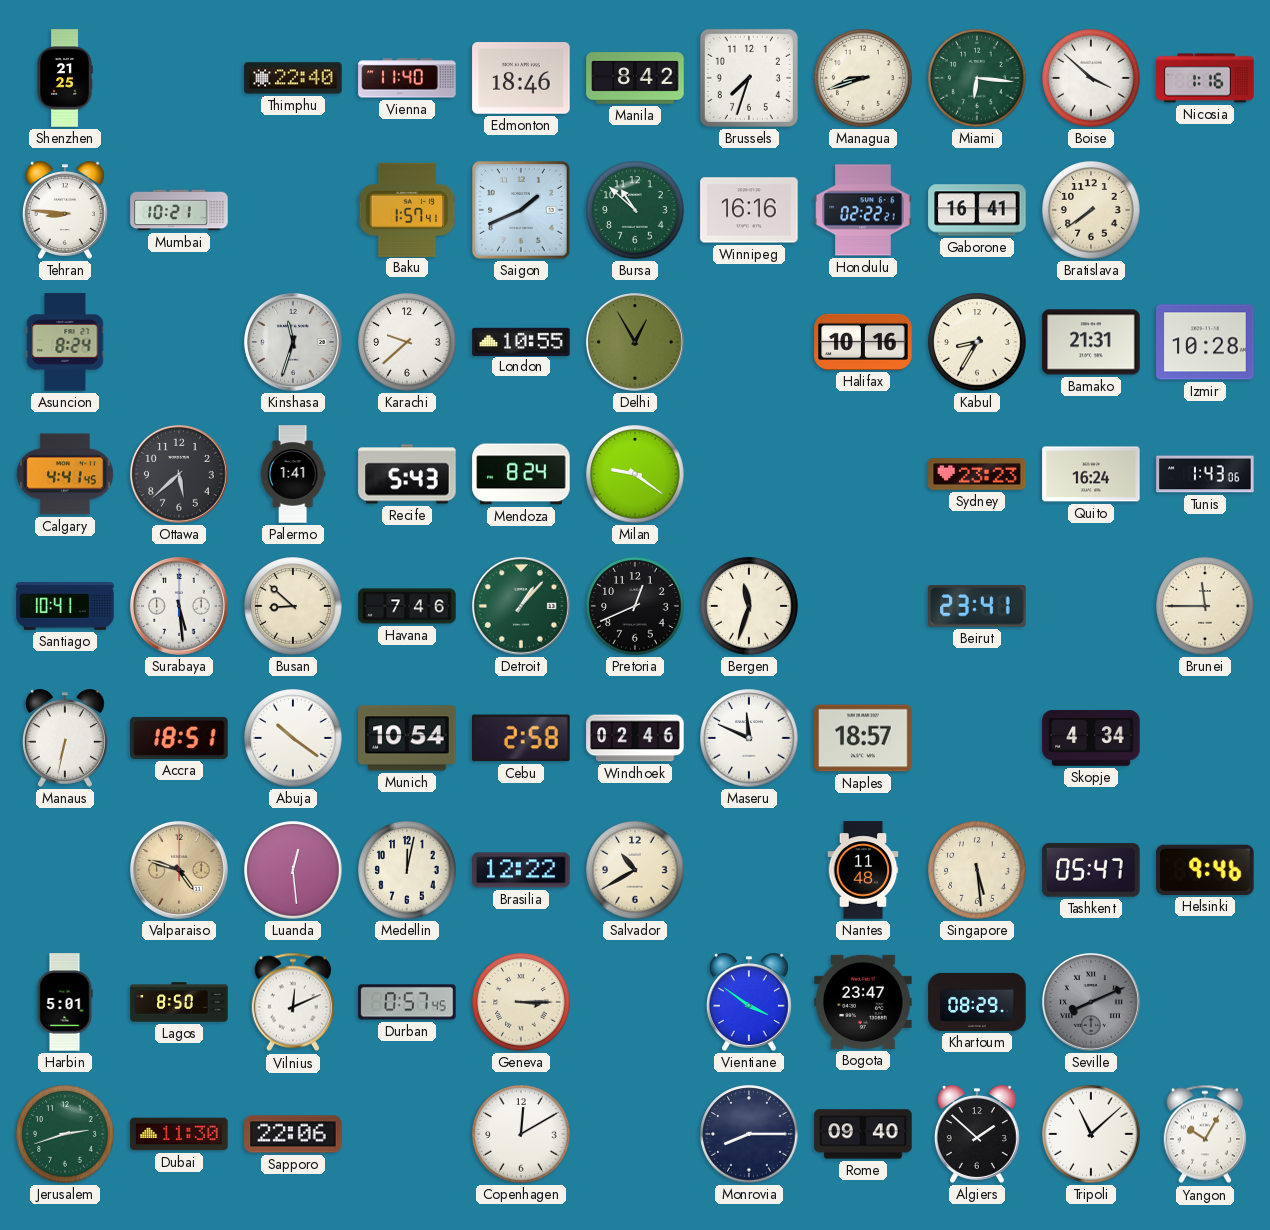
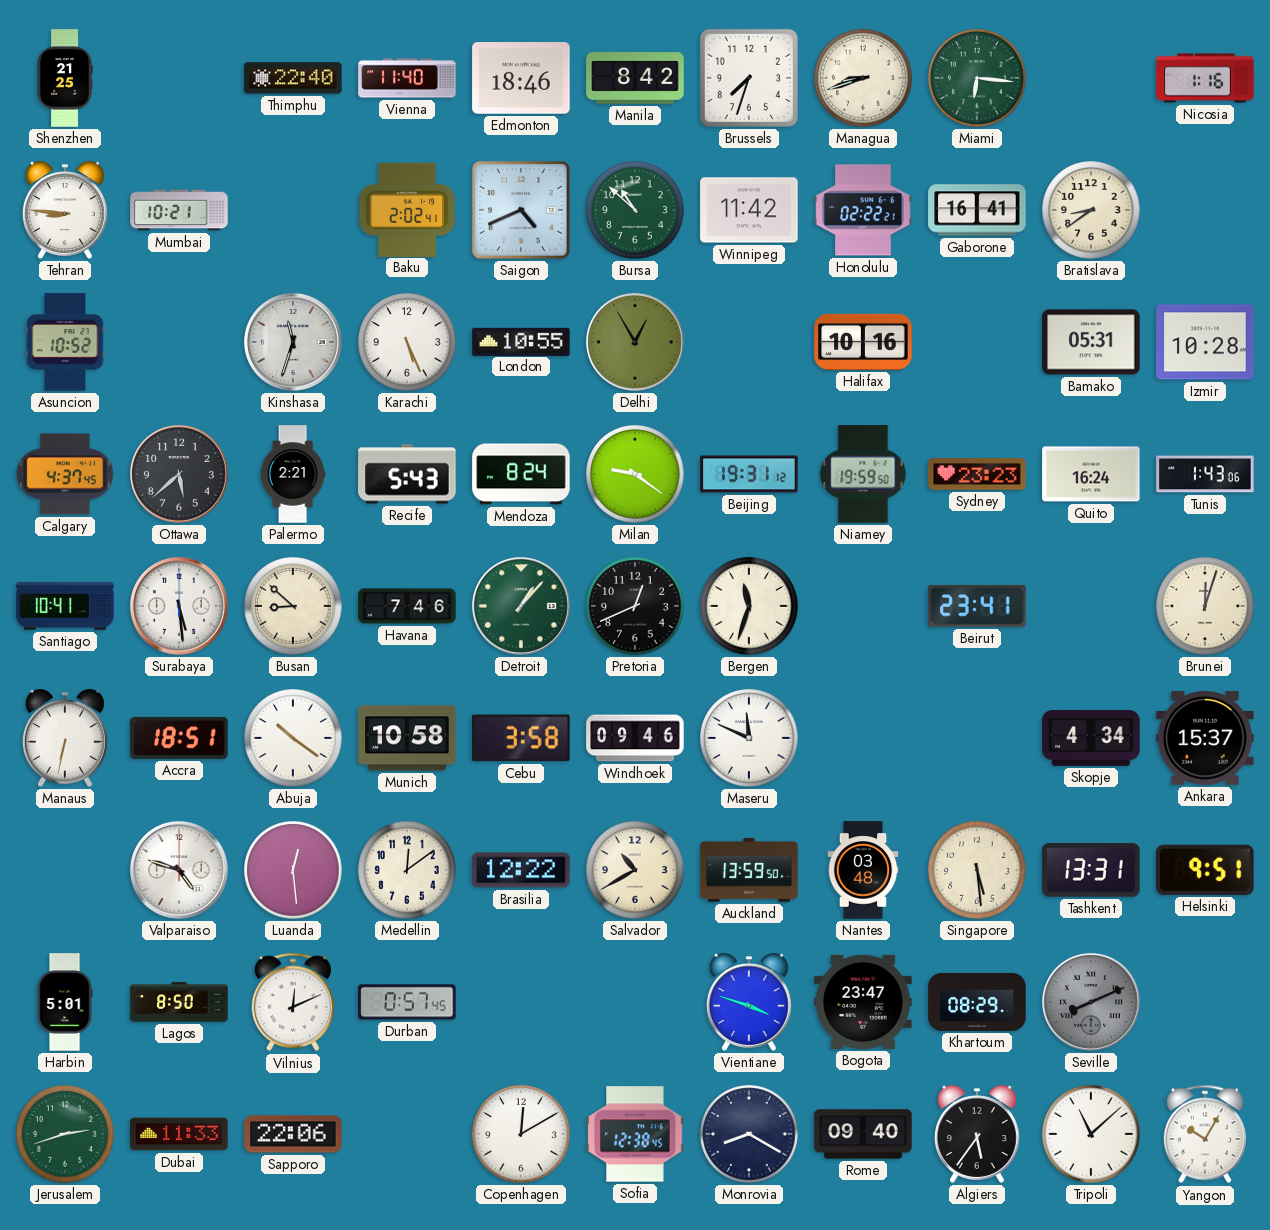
Boise: 3:52 -> none (1091, 78)
Baku: 1:57 -> 2:02 (407, 209)
Saigon: 1:41 -> 4:41 (521, 210)
Winnipeg: 16:16 -> 11:42 (749, 210)
Bratislava: 7:39 -> 8:39 (1091, 210)
Asuncion: 8:24 -> 10:52 (65, 342)
Karachi: 9:38 -> 5:26 (407, 342)
Kabul: 8:35 -> none (977, 342)
Bamako: 21:31 -> 05:31 (1091, 342)
Calgary: 4:41 -> 4:37 (65, 474)
Palermo: 1:41 -> 2:21 (293, 474)
Beijing: none -> 19:31 (749, 474)
Niamey: none -> 19:59 (863, 474)
Brunei: 11:45 -> 12:03 (1205, 606)
Munich: 10:54 -> 10:58 (407, 738)
Cebu: 2:58 -> 3:58 (521, 738)
Windhoek: 02:46 -> 09:46 (635, 738)
Naples: 18:57 -> none (863, 738)
Ankara: none -> 15:37 (1205, 739)
Valparaiso dial: champagne -> white (179, 870)
Medellin: 12:02 -> 12:09 (407, 870)
Auckland: none -> 13:59 (749, 870)
Nantes: 11:48 -> 03:48 (863, 870)
Tashkent: 05:47 -> 13:31 (1091, 870)
Helsinki: 9:46 -> 9:51 (1205, 870)
Geneva: 3:15 -> none (521, 1002)
Vientiane: 3:51 -> 3:48 (749, 1002)
Dubai: 11:30 -> 11:33 (179, 1134)
Sofia: none -> 12:38 (635, 1134)
Monrovia: 8:15 -> 8:20 (749, 1134)
Algiers: 1:52 -> 5:36 (977, 1134)
